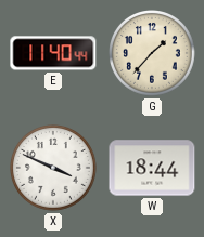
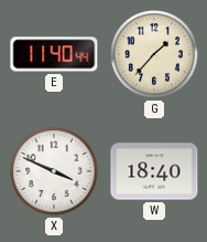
W: 18:44 -> 18:40 (154, 171)
